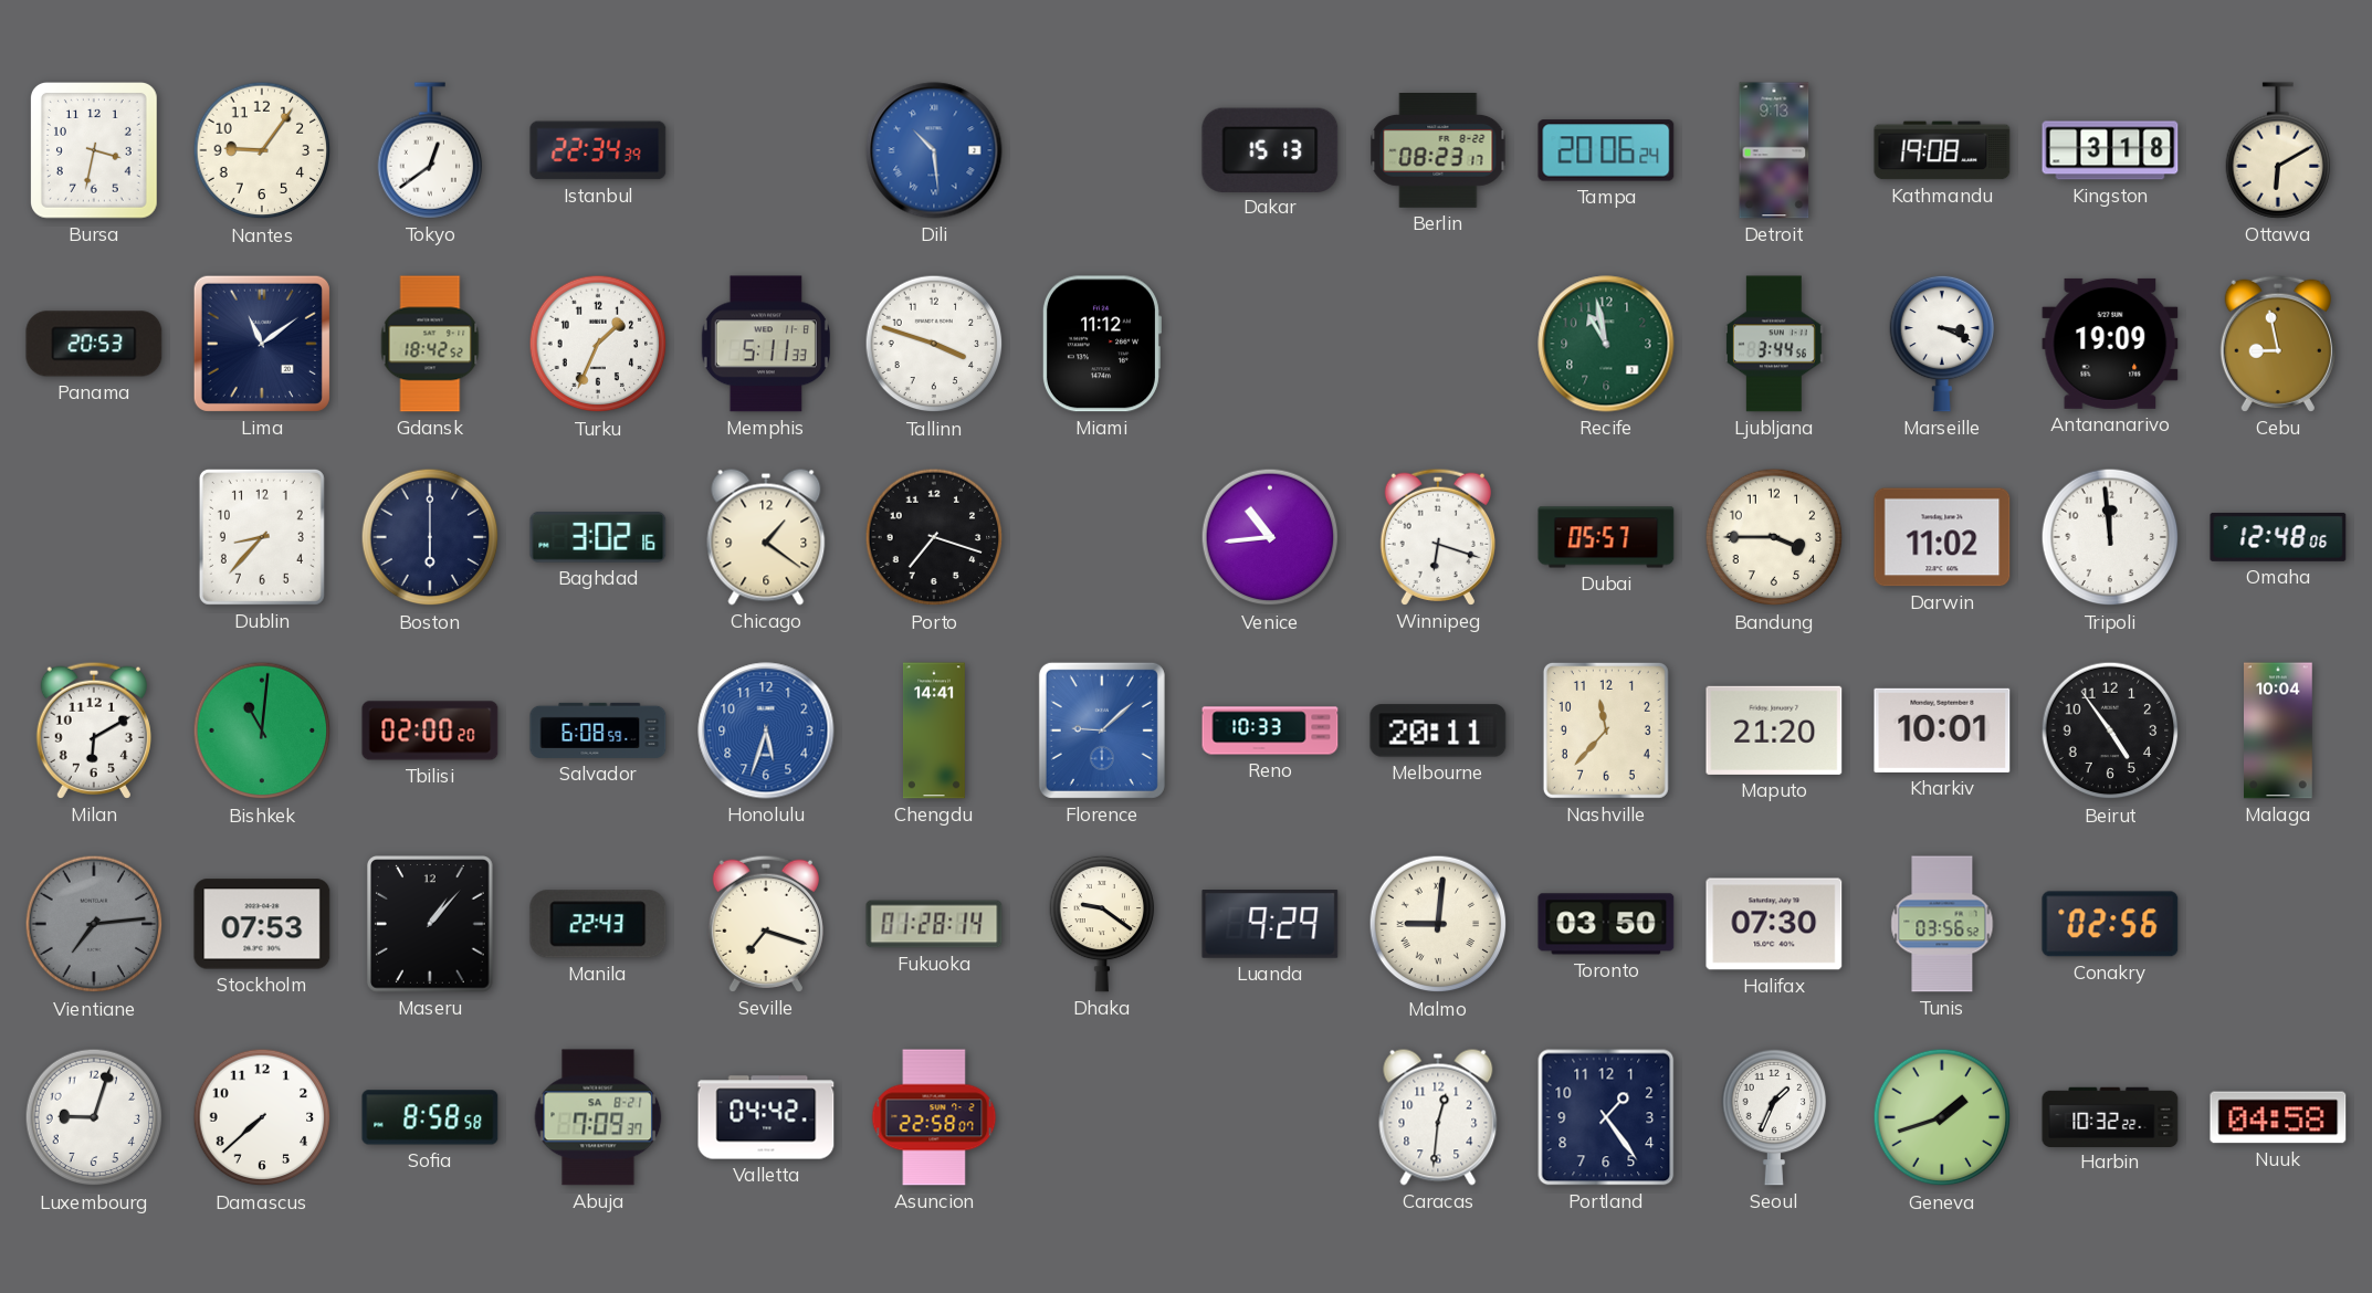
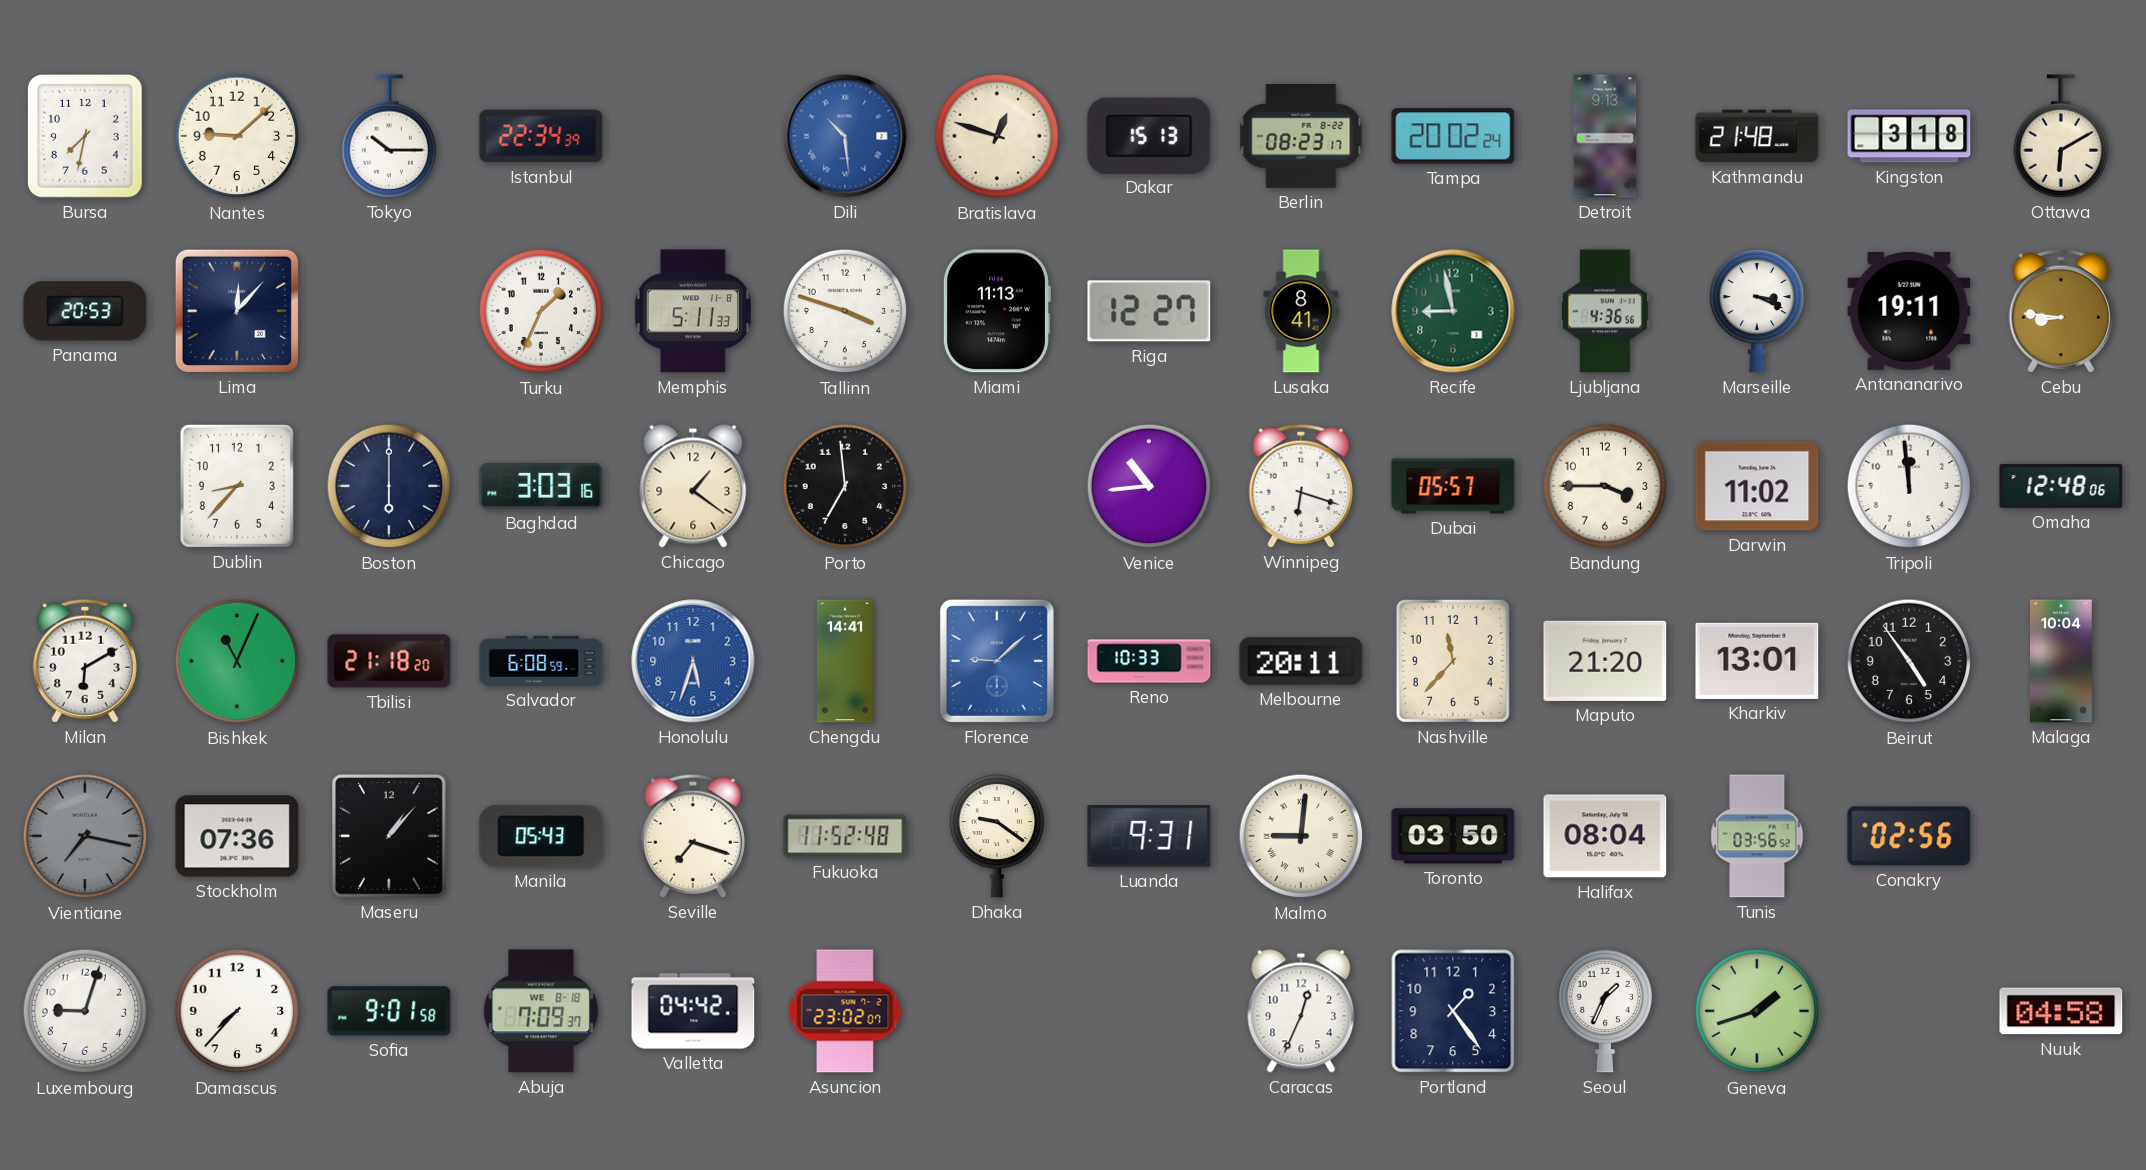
Bursa: 3:32 -> 7:32 (86, 137)
Nantes: 9:06 -> 9:08 (237, 136)
Tokyo: 12:39 -> 10:15 (389, 136)
Bratislava: none -> 12:48 (997, 136)
Tampa: 20:06 -> 20:02 (1453, 136)
Kathmandu: 19:08 -> 21:48 (1757, 136)
Lima: 11:09 -> 12:07 (237, 311)
Gdansk: 18:42 -> none (430, 344)
Miami: 11:12 -> 11:13 (996, 311)
Riga: none -> 12:27 (1149, 311)
Lusaka: none -> 8:41 (1301, 311)
Recife: 10:58 -> 8:58 (1453, 311)
Ljubljana: 3:44 -> 4:36 (1605, 311)
Antananarivo: 19:09 -> 19:11 (1909, 311)
Cebu: 8:58 -> 8:46 (2061, 311)
Baghdad: 3:02 -> 3:03 (541, 487)
Porto: 7:18 -> 6:59 (845, 486)
Bishkek: 11:01 -> 11:04 (237, 661)
Tbilisi: 02:00 -> 21:18 (389, 661)
Kharkiv: 10:01 -> 13:01 (1757, 661)
Vientiane: 7:14 -> 7:17 (85, 836)
Stockholm: 07:53 -> 07:36 (237, 836)
Manila: 22:43 -> 05:43 (541, 836)
Fukuoka: 01:28 -> 11:52 (845, 836)
Luanda: 9:29 -> 9:31 (1149, 837)
Halifax: 07:30 -> 08:04 (1605, 836)
Damascus: 7:38 -> 7:37 (237, 1011)
Sofia: 8:58 -> 9:01 (389, 1011)
Abuja date: SA 8-21 -> WE 8-18 (541, 1011)
Asuncion: 22:58 -> 23:02 (845, 1011)
Caracas: 12:31 -> 12:34 (1301, 1011)
Harbin: 10:32 -> none (2110, 1116)
